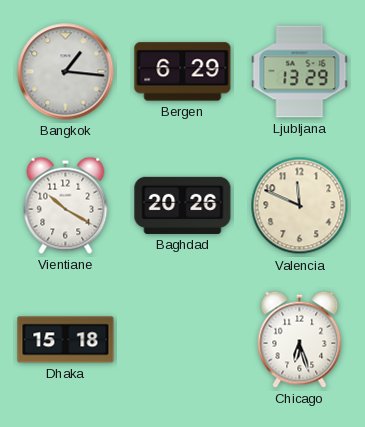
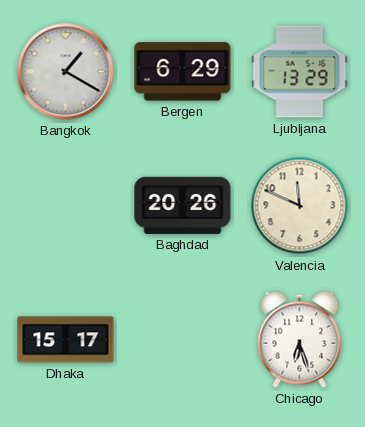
Bangkok: 1:16 -> 1:20 (66, 72)
Vientiane: 10:20 -> none (66, 205)
Dhaka: 15:18 -> 15:17 (66, 340)
